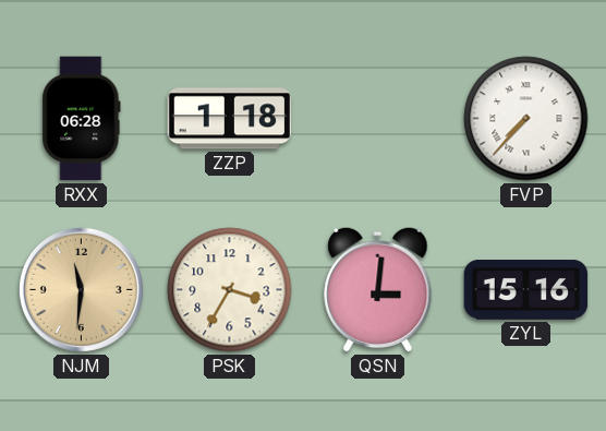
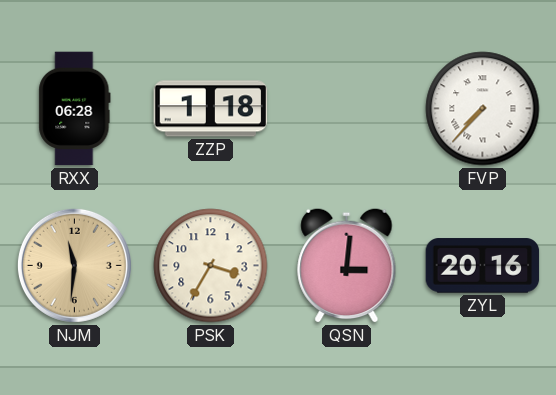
ZYL: 15:16 -> 20:16 (483, 266)
